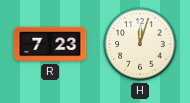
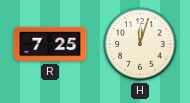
R: 7:23 -> 7:25 (50, 44)
